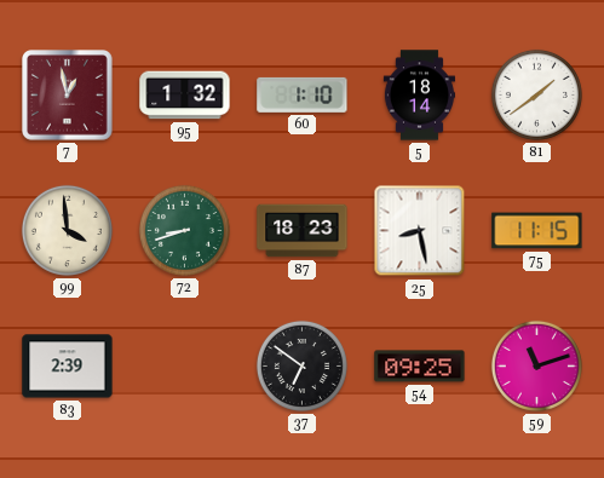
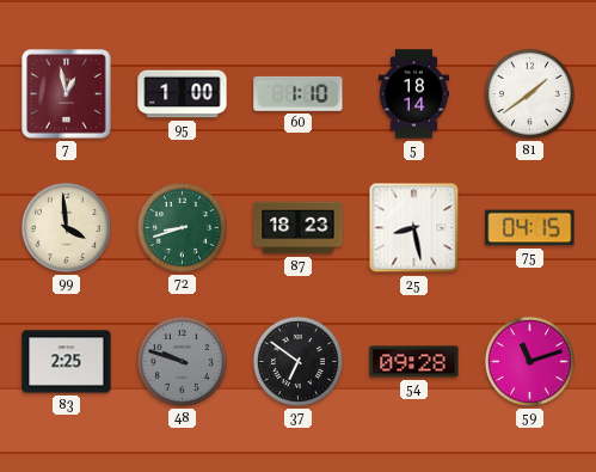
95: 1:32 -> 1:00 (183, 94)
75: 11:15 -> 04:15 (530, 228)
83: 2:39 -> 2:25 (67, 362)
48: none -> 9:48 (182, 361)
54: 09:25 -> 09:28 (414, 362)
